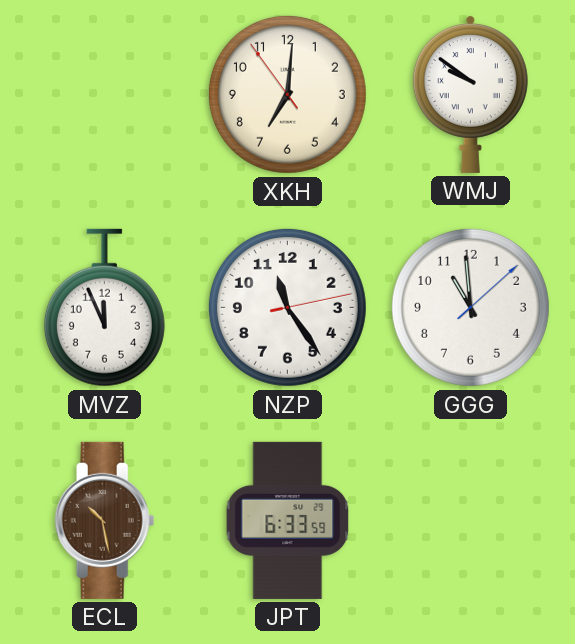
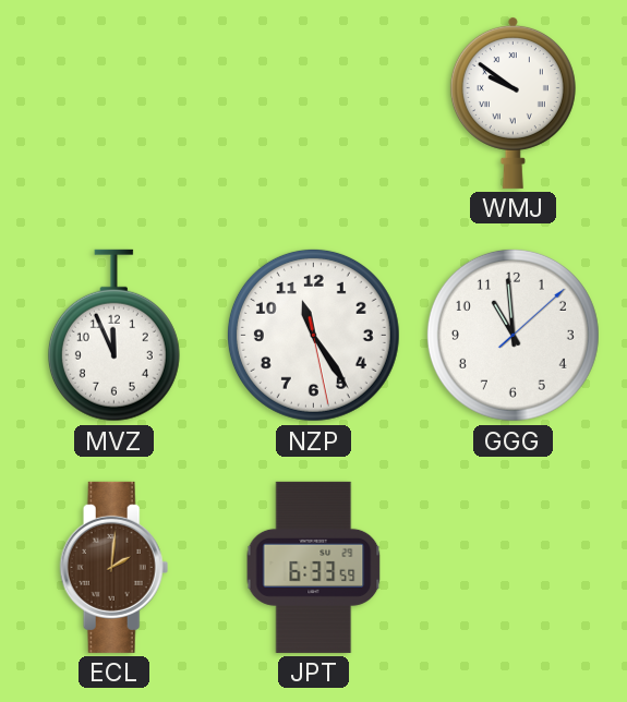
XKH: 7:00 -> none (287, 94)
NZP: 11:24:13 -> 11:24:28 (313, 335)
ECL: 10:28 -> 2:01 (114, 567)
